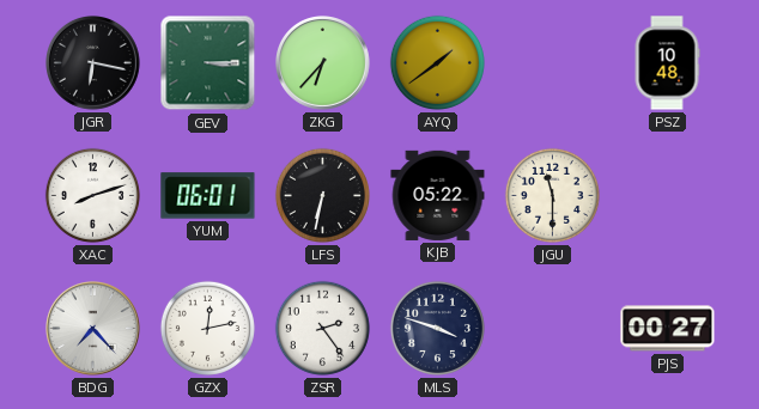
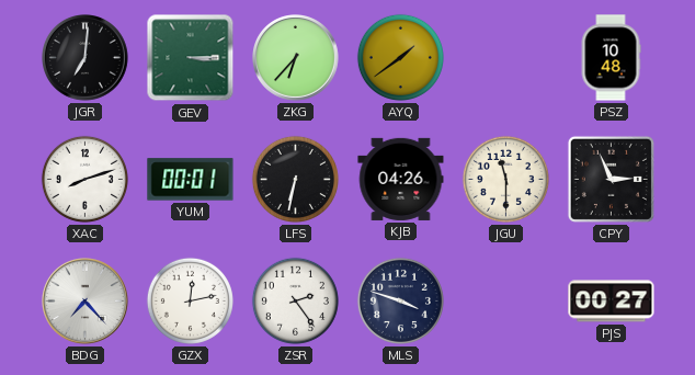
JGR: 6:17 -> 7:01 (86, 58)
YUM: 06:01 -> 00:01 (191, 180)
KJB: 05:22 -> 04:26 (401, 179)
CPY: none -> 2:56 (611, 179)
